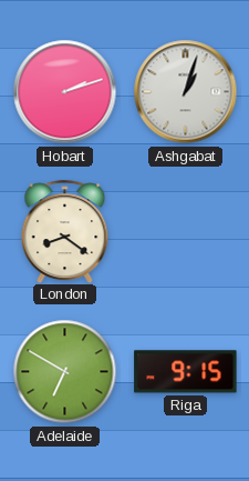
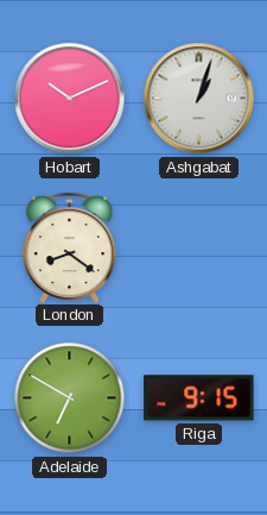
Hobart: 2:12 -> 10:11 (70, 99)
